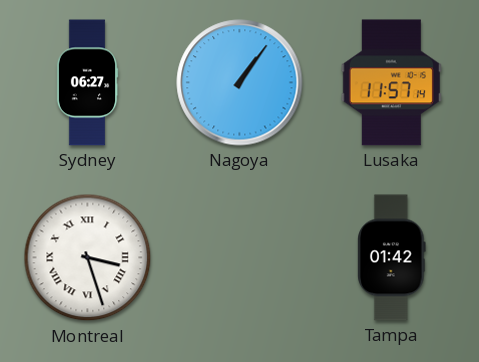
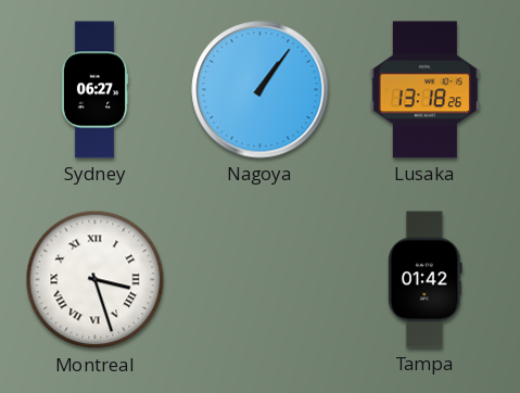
Lusaka: 11:57 -> 13:18 (424, 90)
